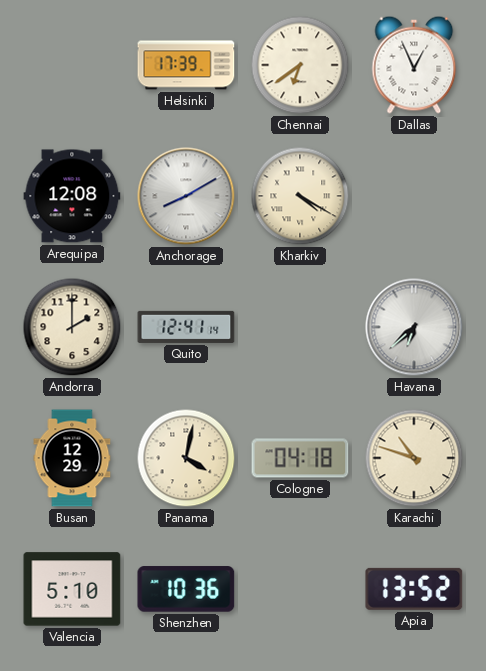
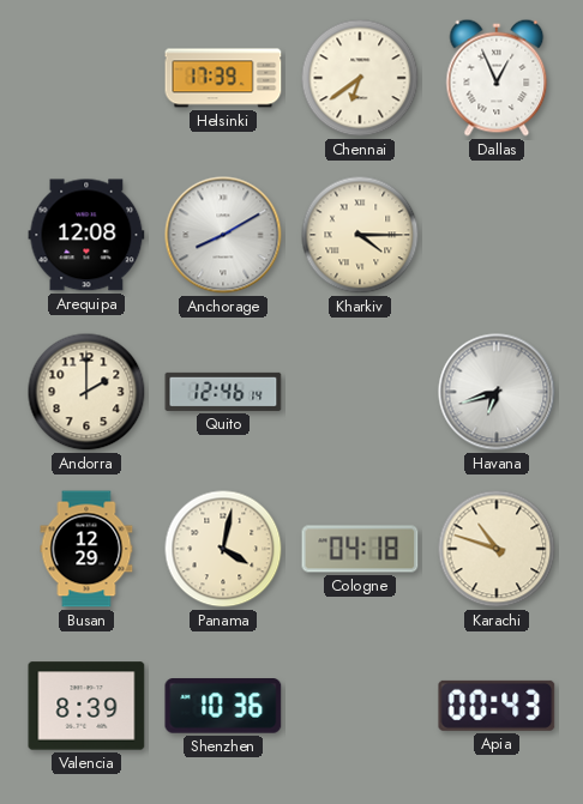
Kharkiv: 4:20 -> 4:15 (360, 235)
Quito: 12:41 -> 12:46 (223, 392)
Havana: 6:38 -> 6:42 (497, 392)
Valencia: 5:10 -> 8:39 (86, 706)
Apia: 13:52 -> 00:43 (497, 706)
